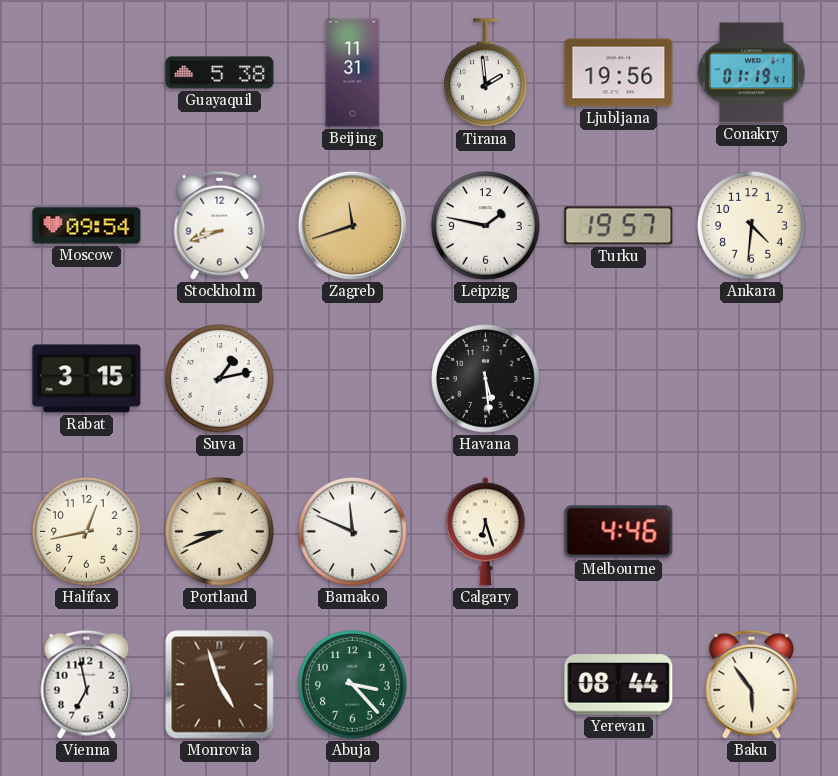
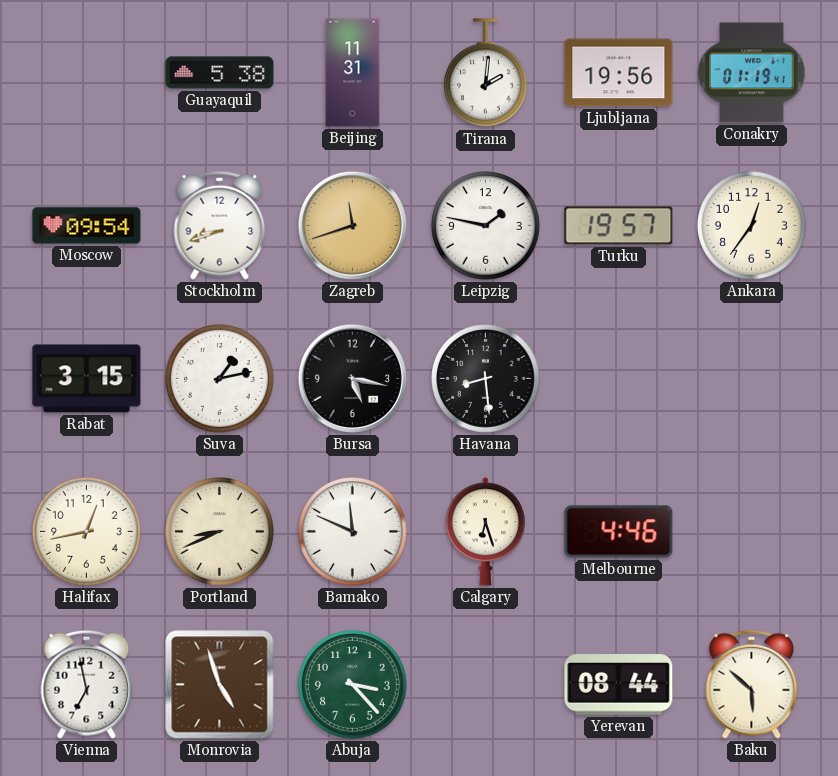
Tirana: 1:59 -> 2:01 (486, 73)
Ankara: 4:31 -> 12:36 (752, 226)
Bursa: none -> 5:17 (352, 378)
Havana: 5:29 -> 8:29 (486, 379)
Baku: 5:54 -> 5:52 (752, 684)
